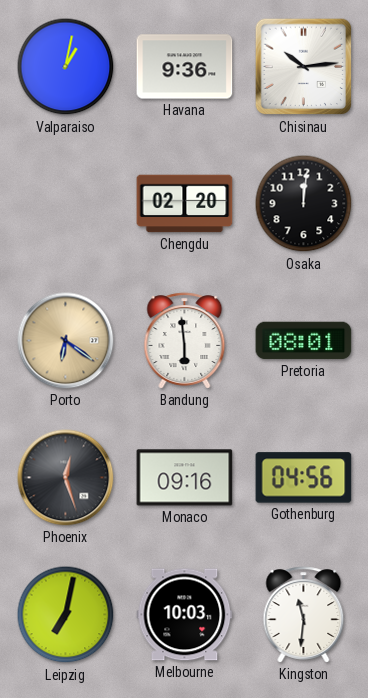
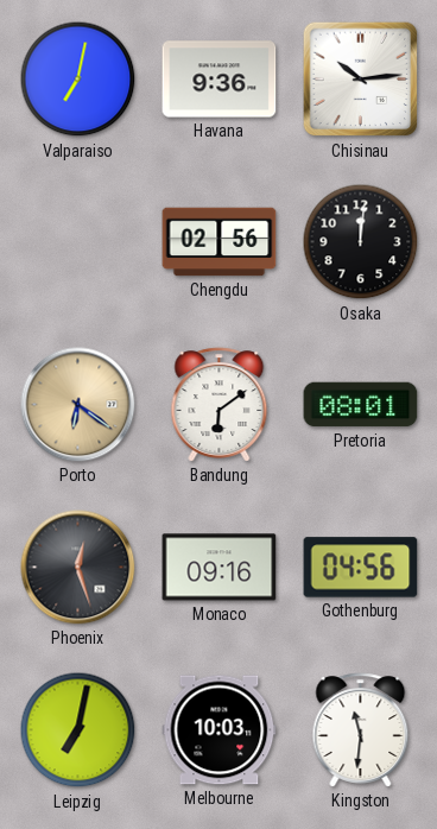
Valparaiso: 1:02 -> 7:02 (78, 80)
Chengdu: 02:20 -> 02:56 (220, 242)
Bandung: 5:59 -> 6:09 (220, 405)
